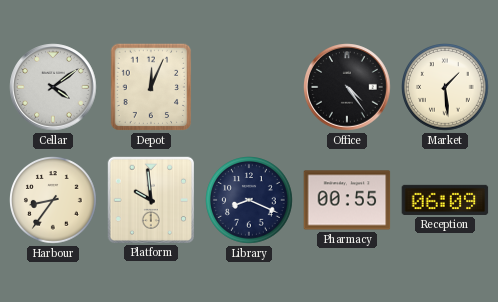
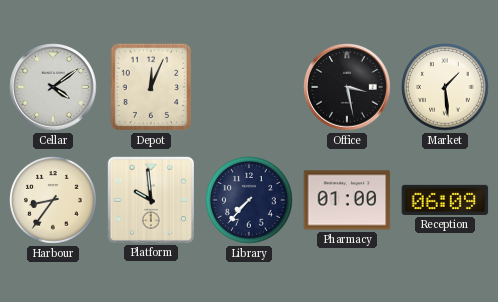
Office: 4:24 -> 3:28 (347, 87)
Library: 8:19 -> 7:37 (250, 201)
Pharmacy: 00:55 -> 01:00 (347, 200)
